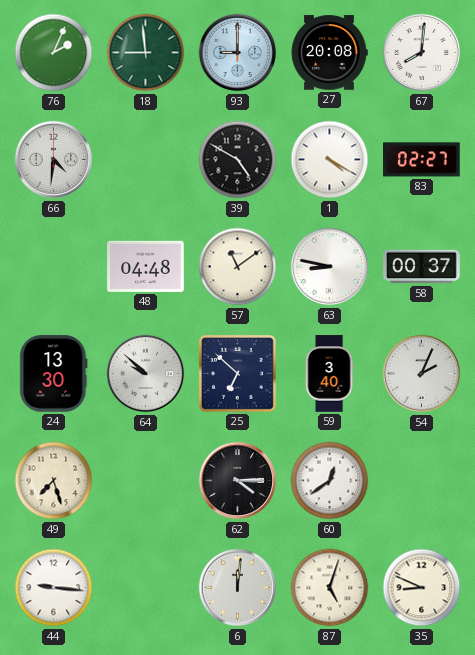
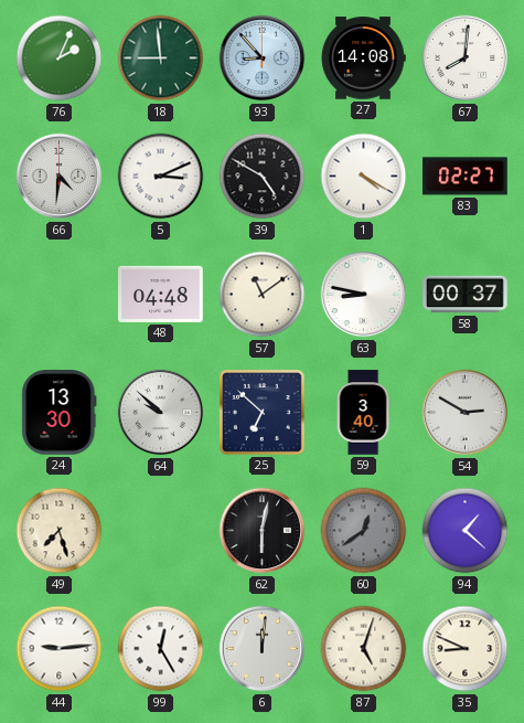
93: 9:00 -> 8:53 (263, 59)
27: 20:08 -> 14:08 (363, 59)
5: none -> 3:11 (161, 177)
54: 2:04 -> 2:50 (466, 413)
62: 4:15 -> 6:02 (263, 531)
60 dial: white -> grey (364, 531)
94: none -> 1:22 (466, 531)
44: 9:16 -> 9:14 (60, 649)
99: none -> 12:25 (161, 649)
